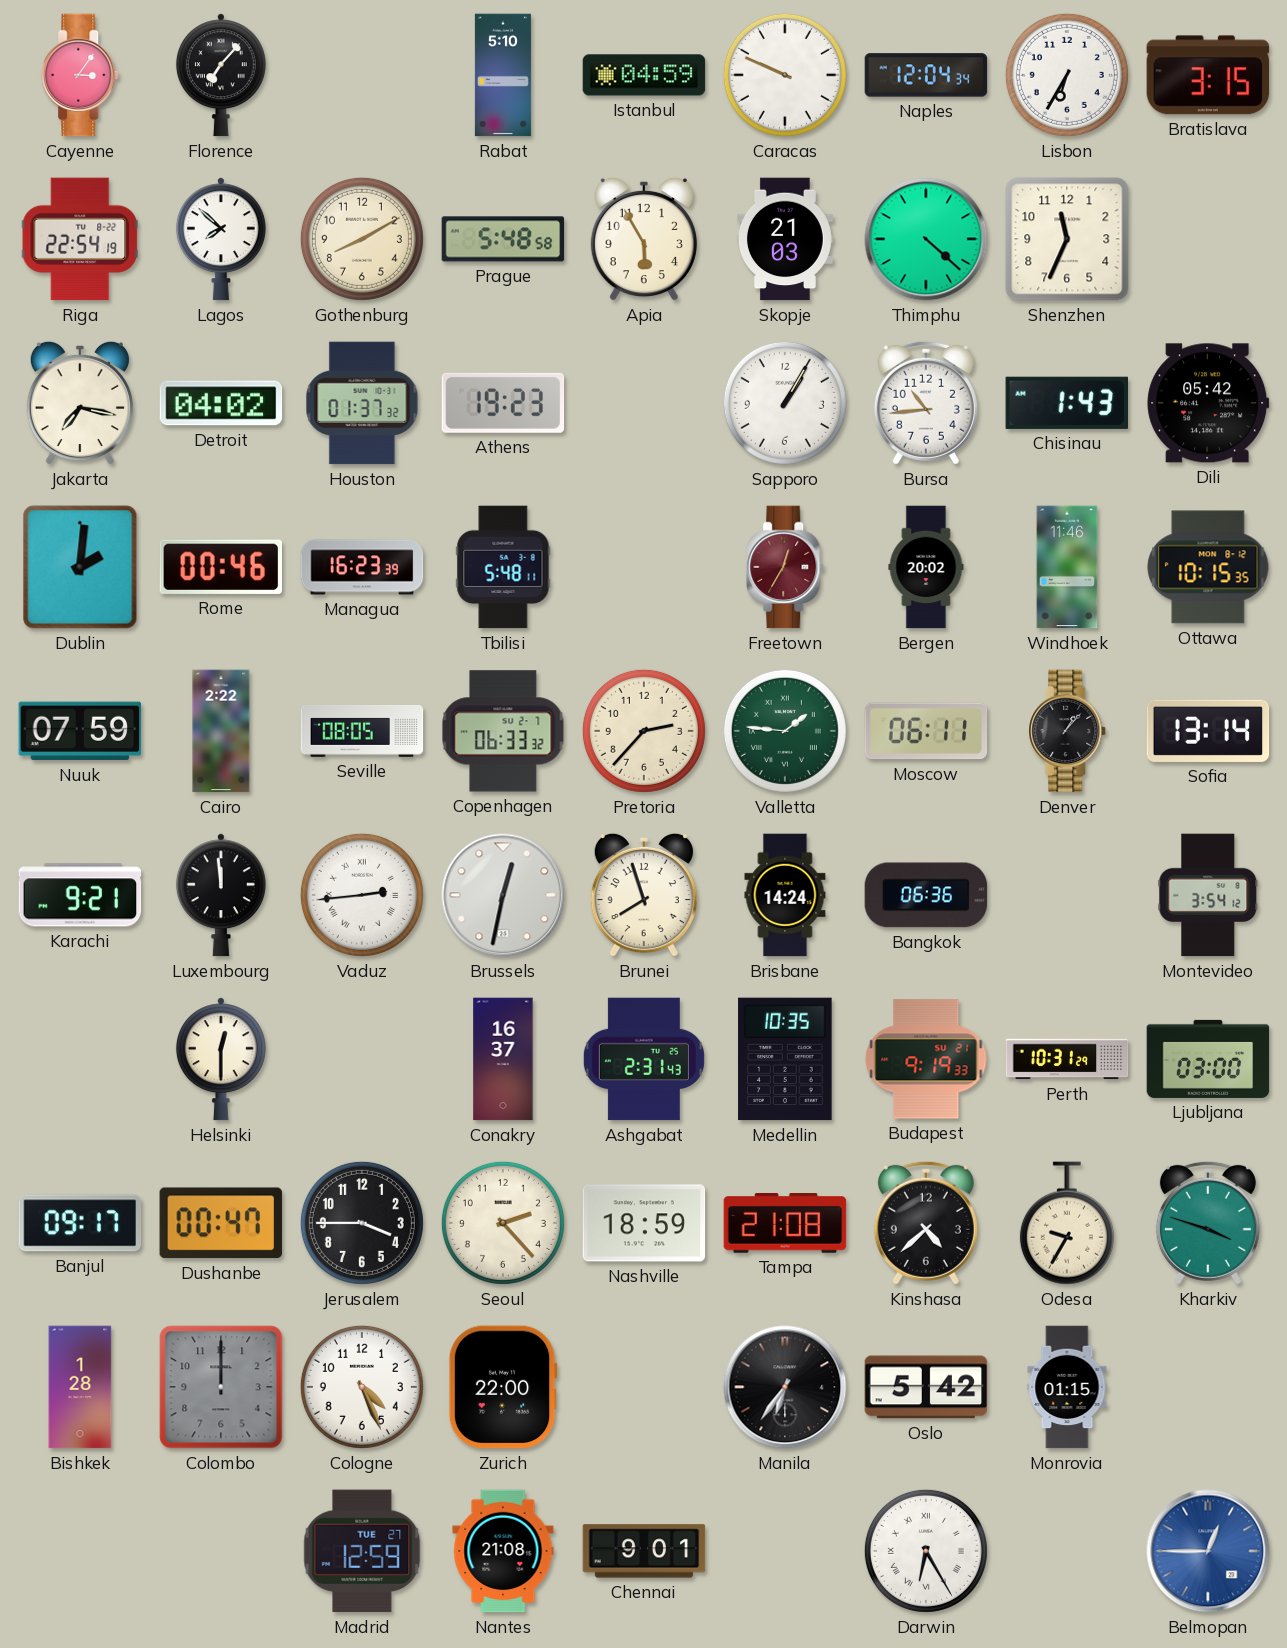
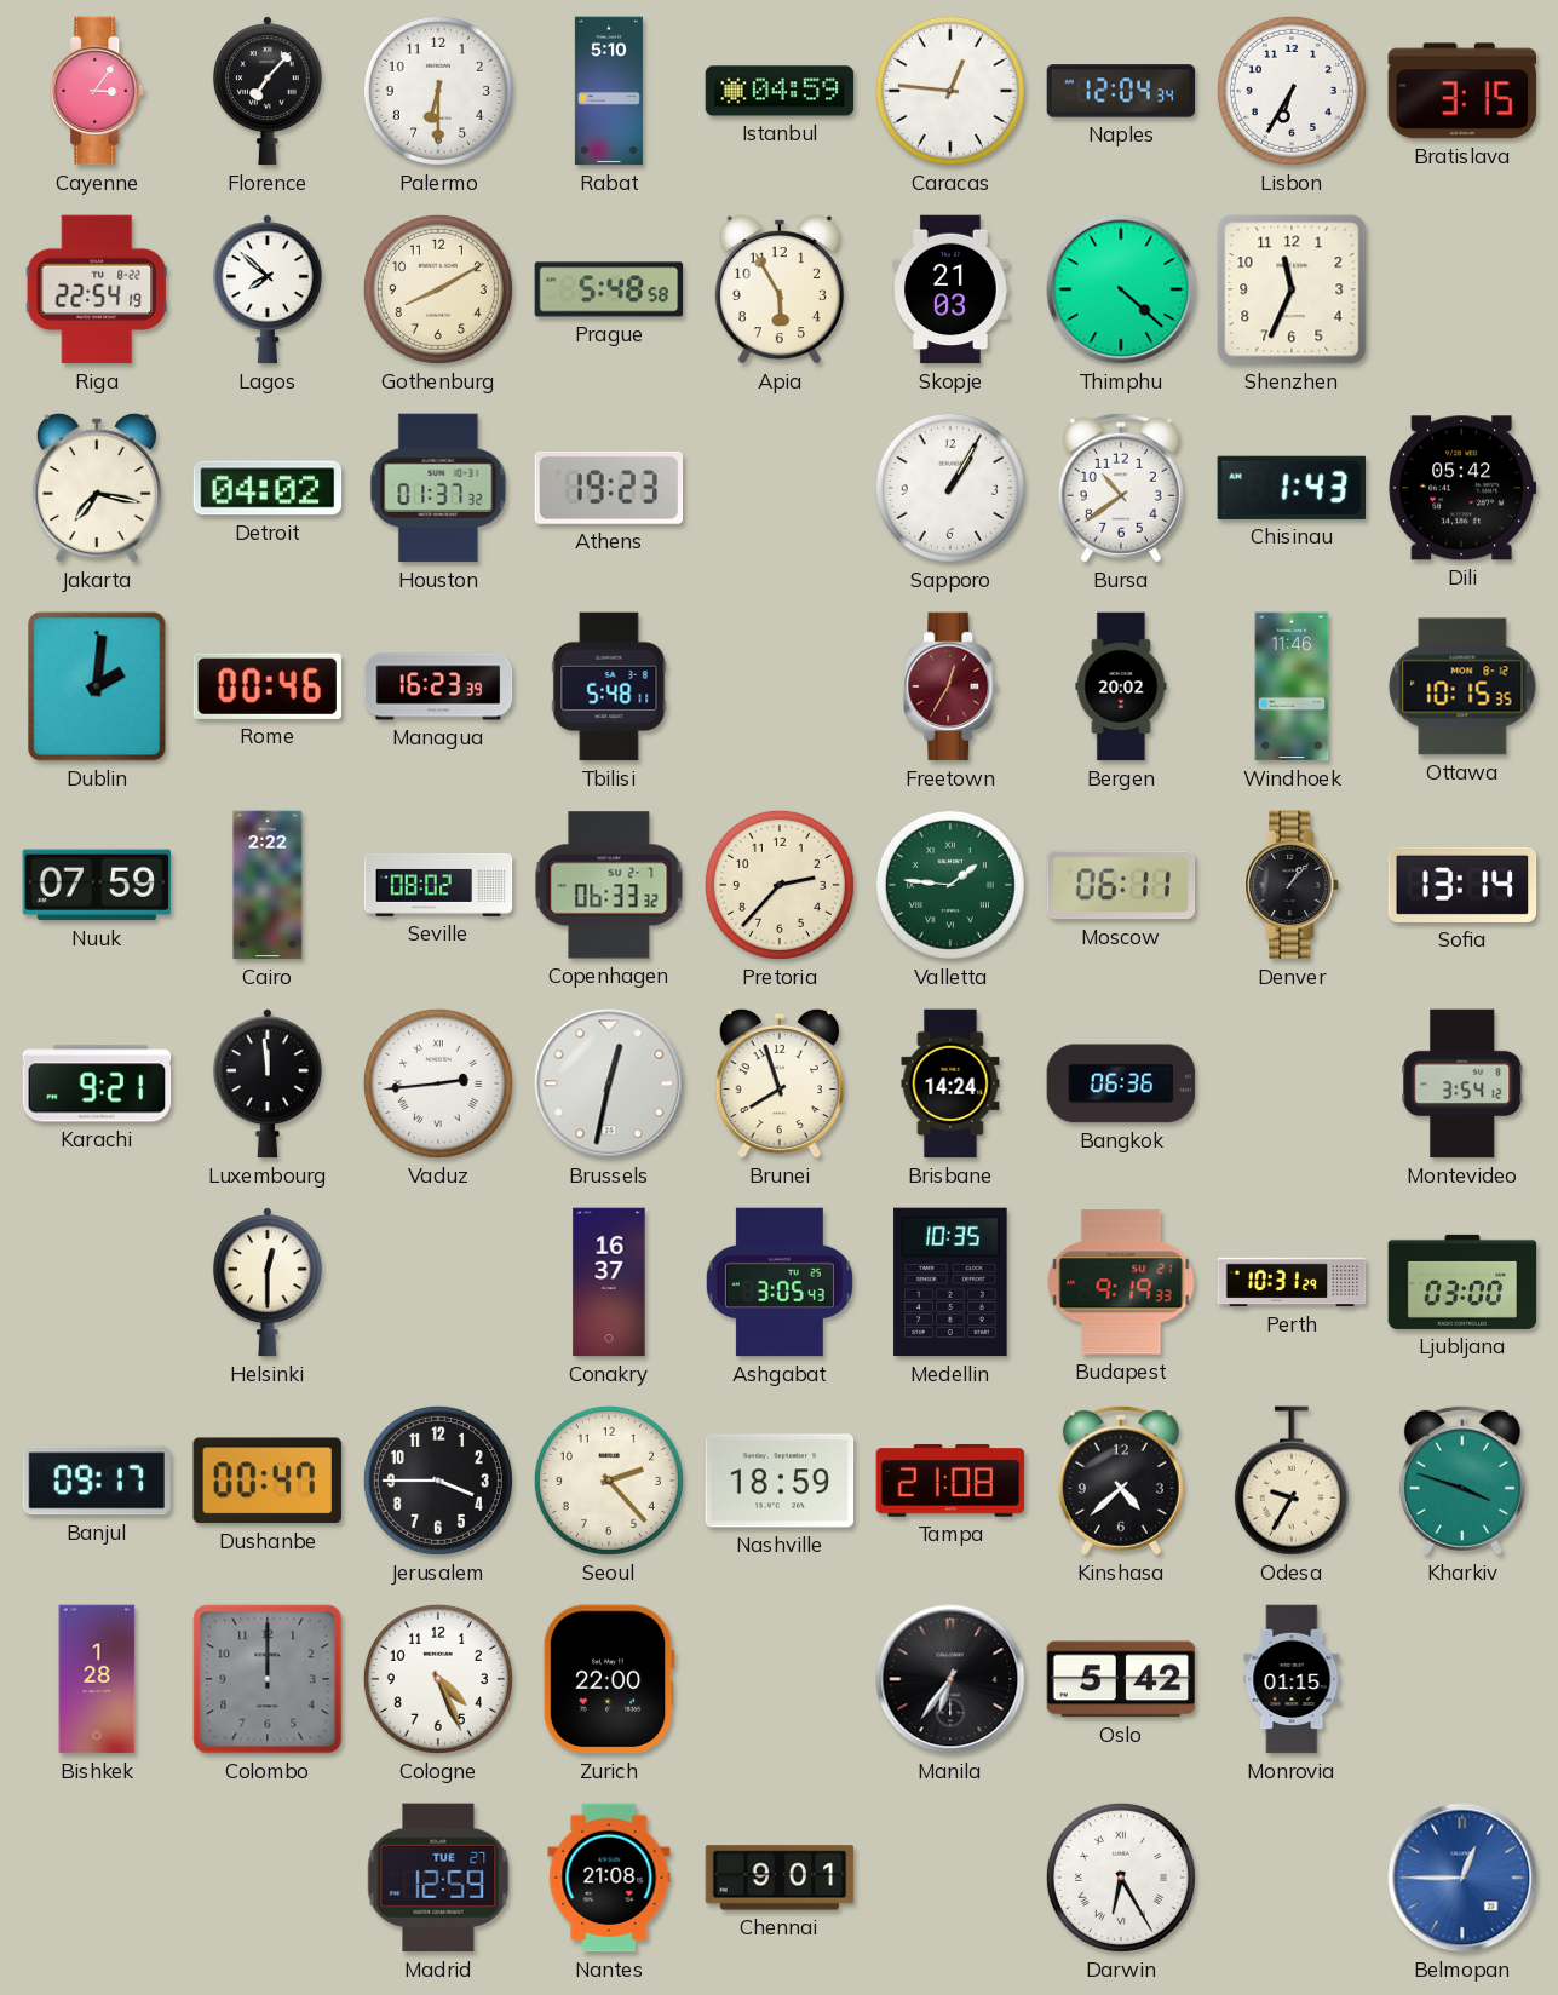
Palermo: none -> 6:30 (438, 91)
Caracas: 9:49 -> 12:46 (950, 91)
Bursa: 10:44 -> 10:39 (1121, 488)
Seville: 08:05 -> 08:02 (438, 886)
Ashgabat: 2:31 -> 3:05 (780, 1282)
